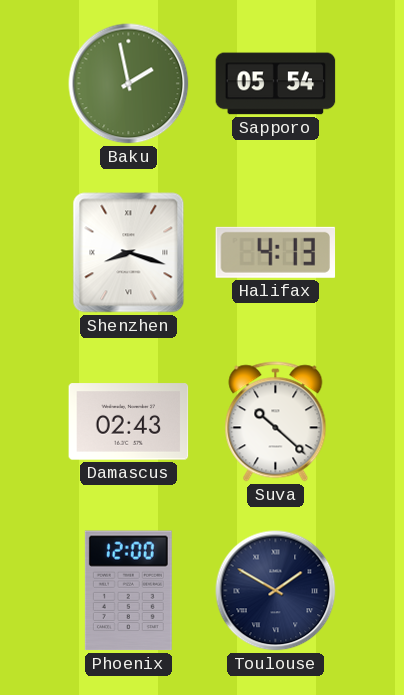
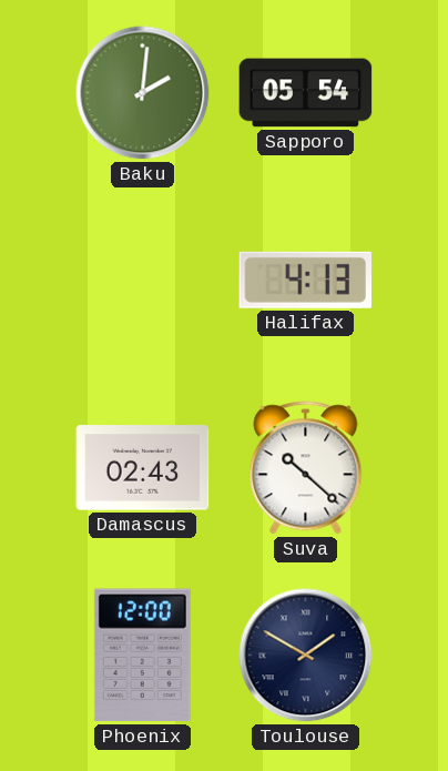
Baku: 1:58 -> 2:01 (143, 93)
Shenzhen: 8:18 -> none (129, 253)
